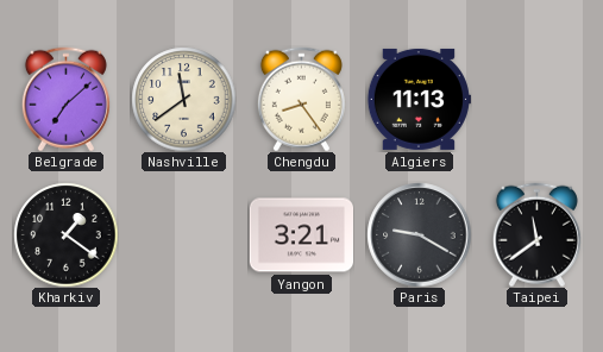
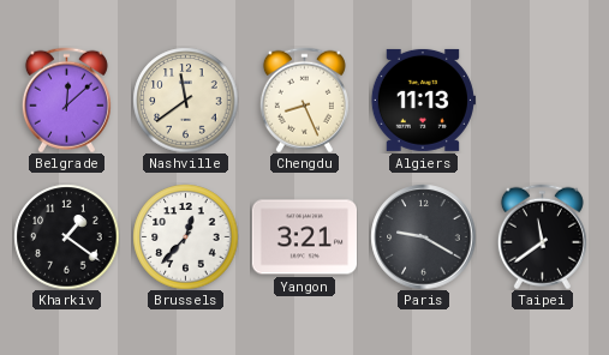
Belgrade: 7:08 -> 12:08 (66, 100)
Chengdu: 8:24 -> 8:26 (304, 100)
Brussels: none -> 12:37 (185, 236)
